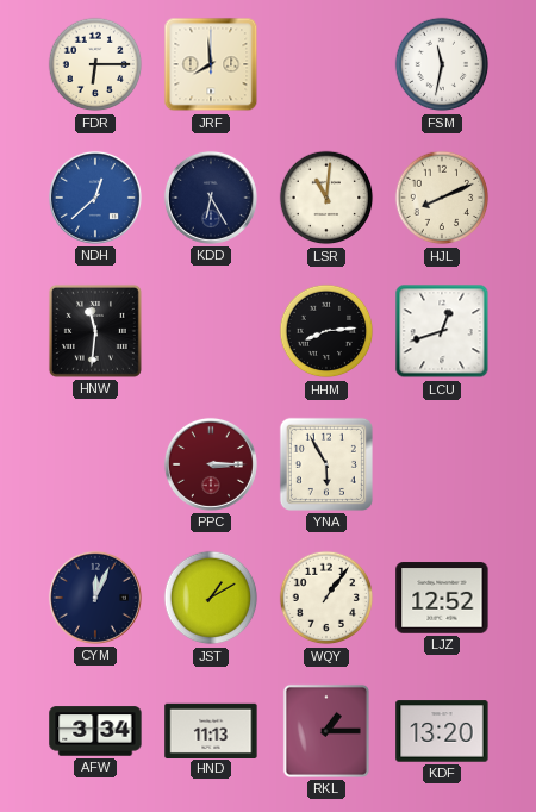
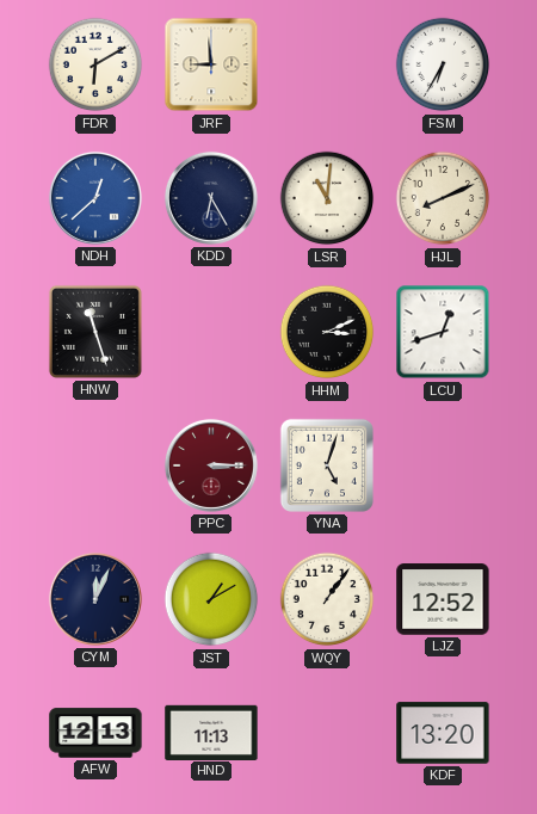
FDR: 6:15 -> 6:10 (95, 64)
JRF: 7:59 -> 8:59 (211, 64)
FSM: 11:32 -> 6:35 (443, 64)
HNW: 11:31 -> 11:27 (95, 332)
HHM: 8:14 -> 3:11 (327, 332)
YNA: 5:55 -> 5:03 (327, 465)
AFW: 3:34 -> 12:13 (95, 733)
RKL: 1:15 -> none (326, 731)
